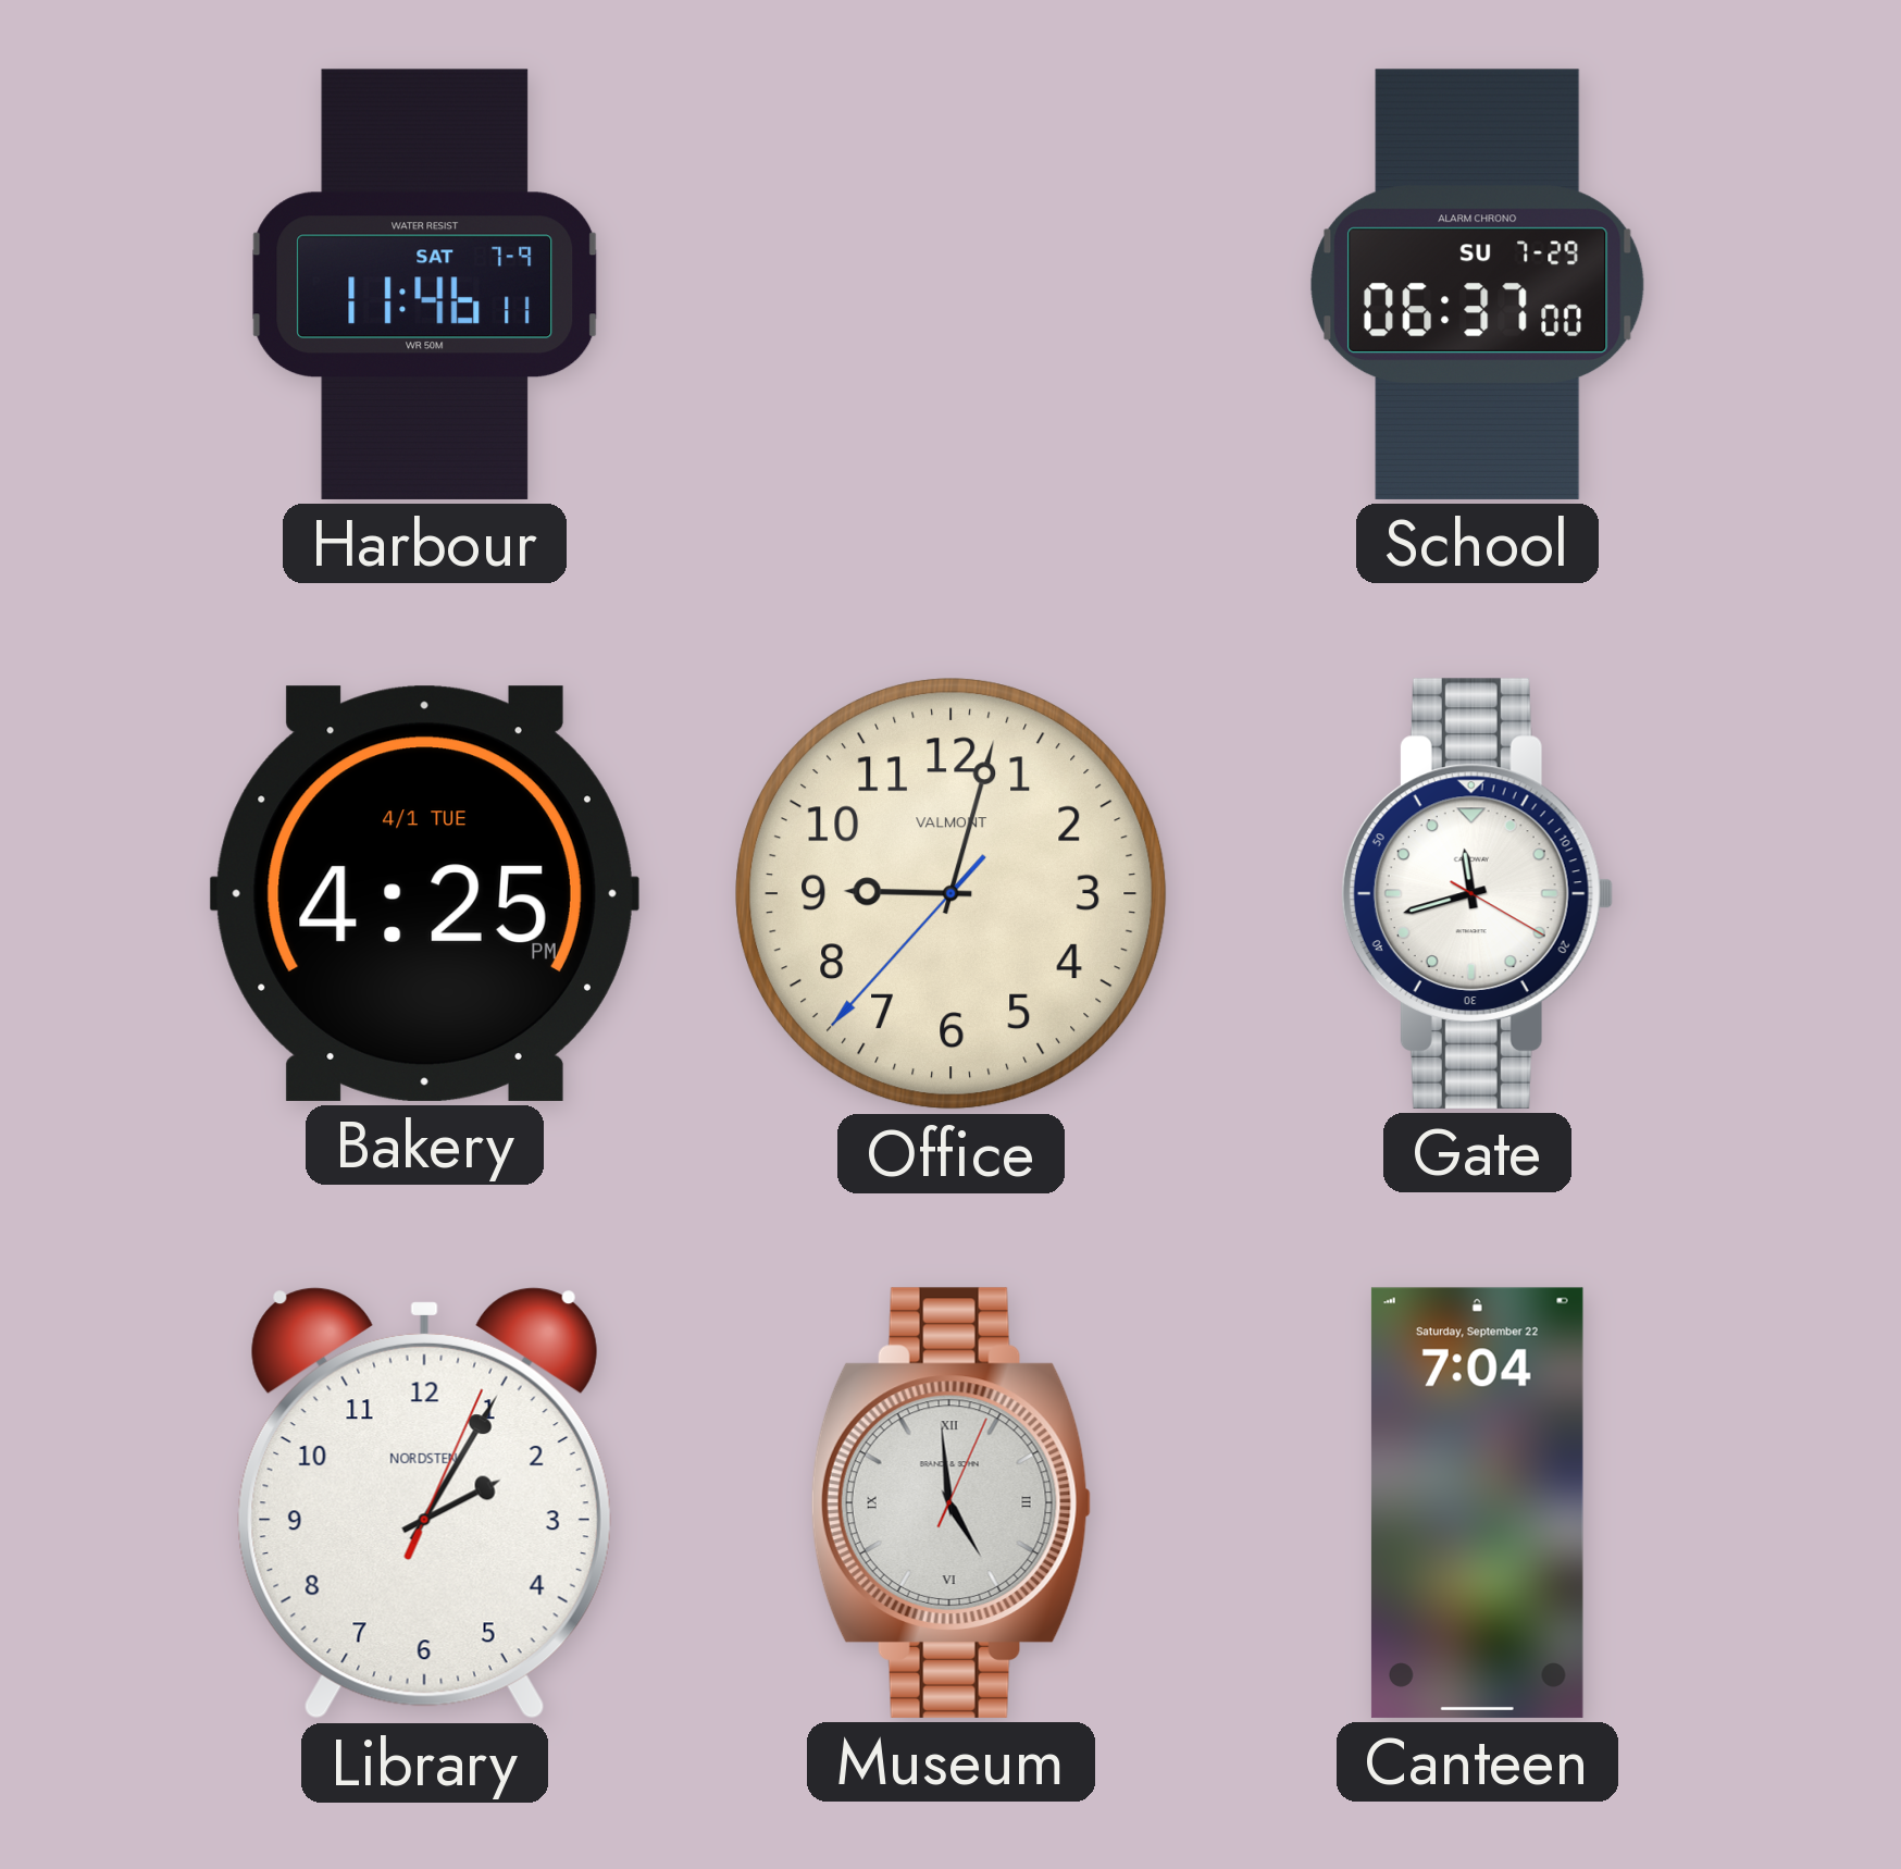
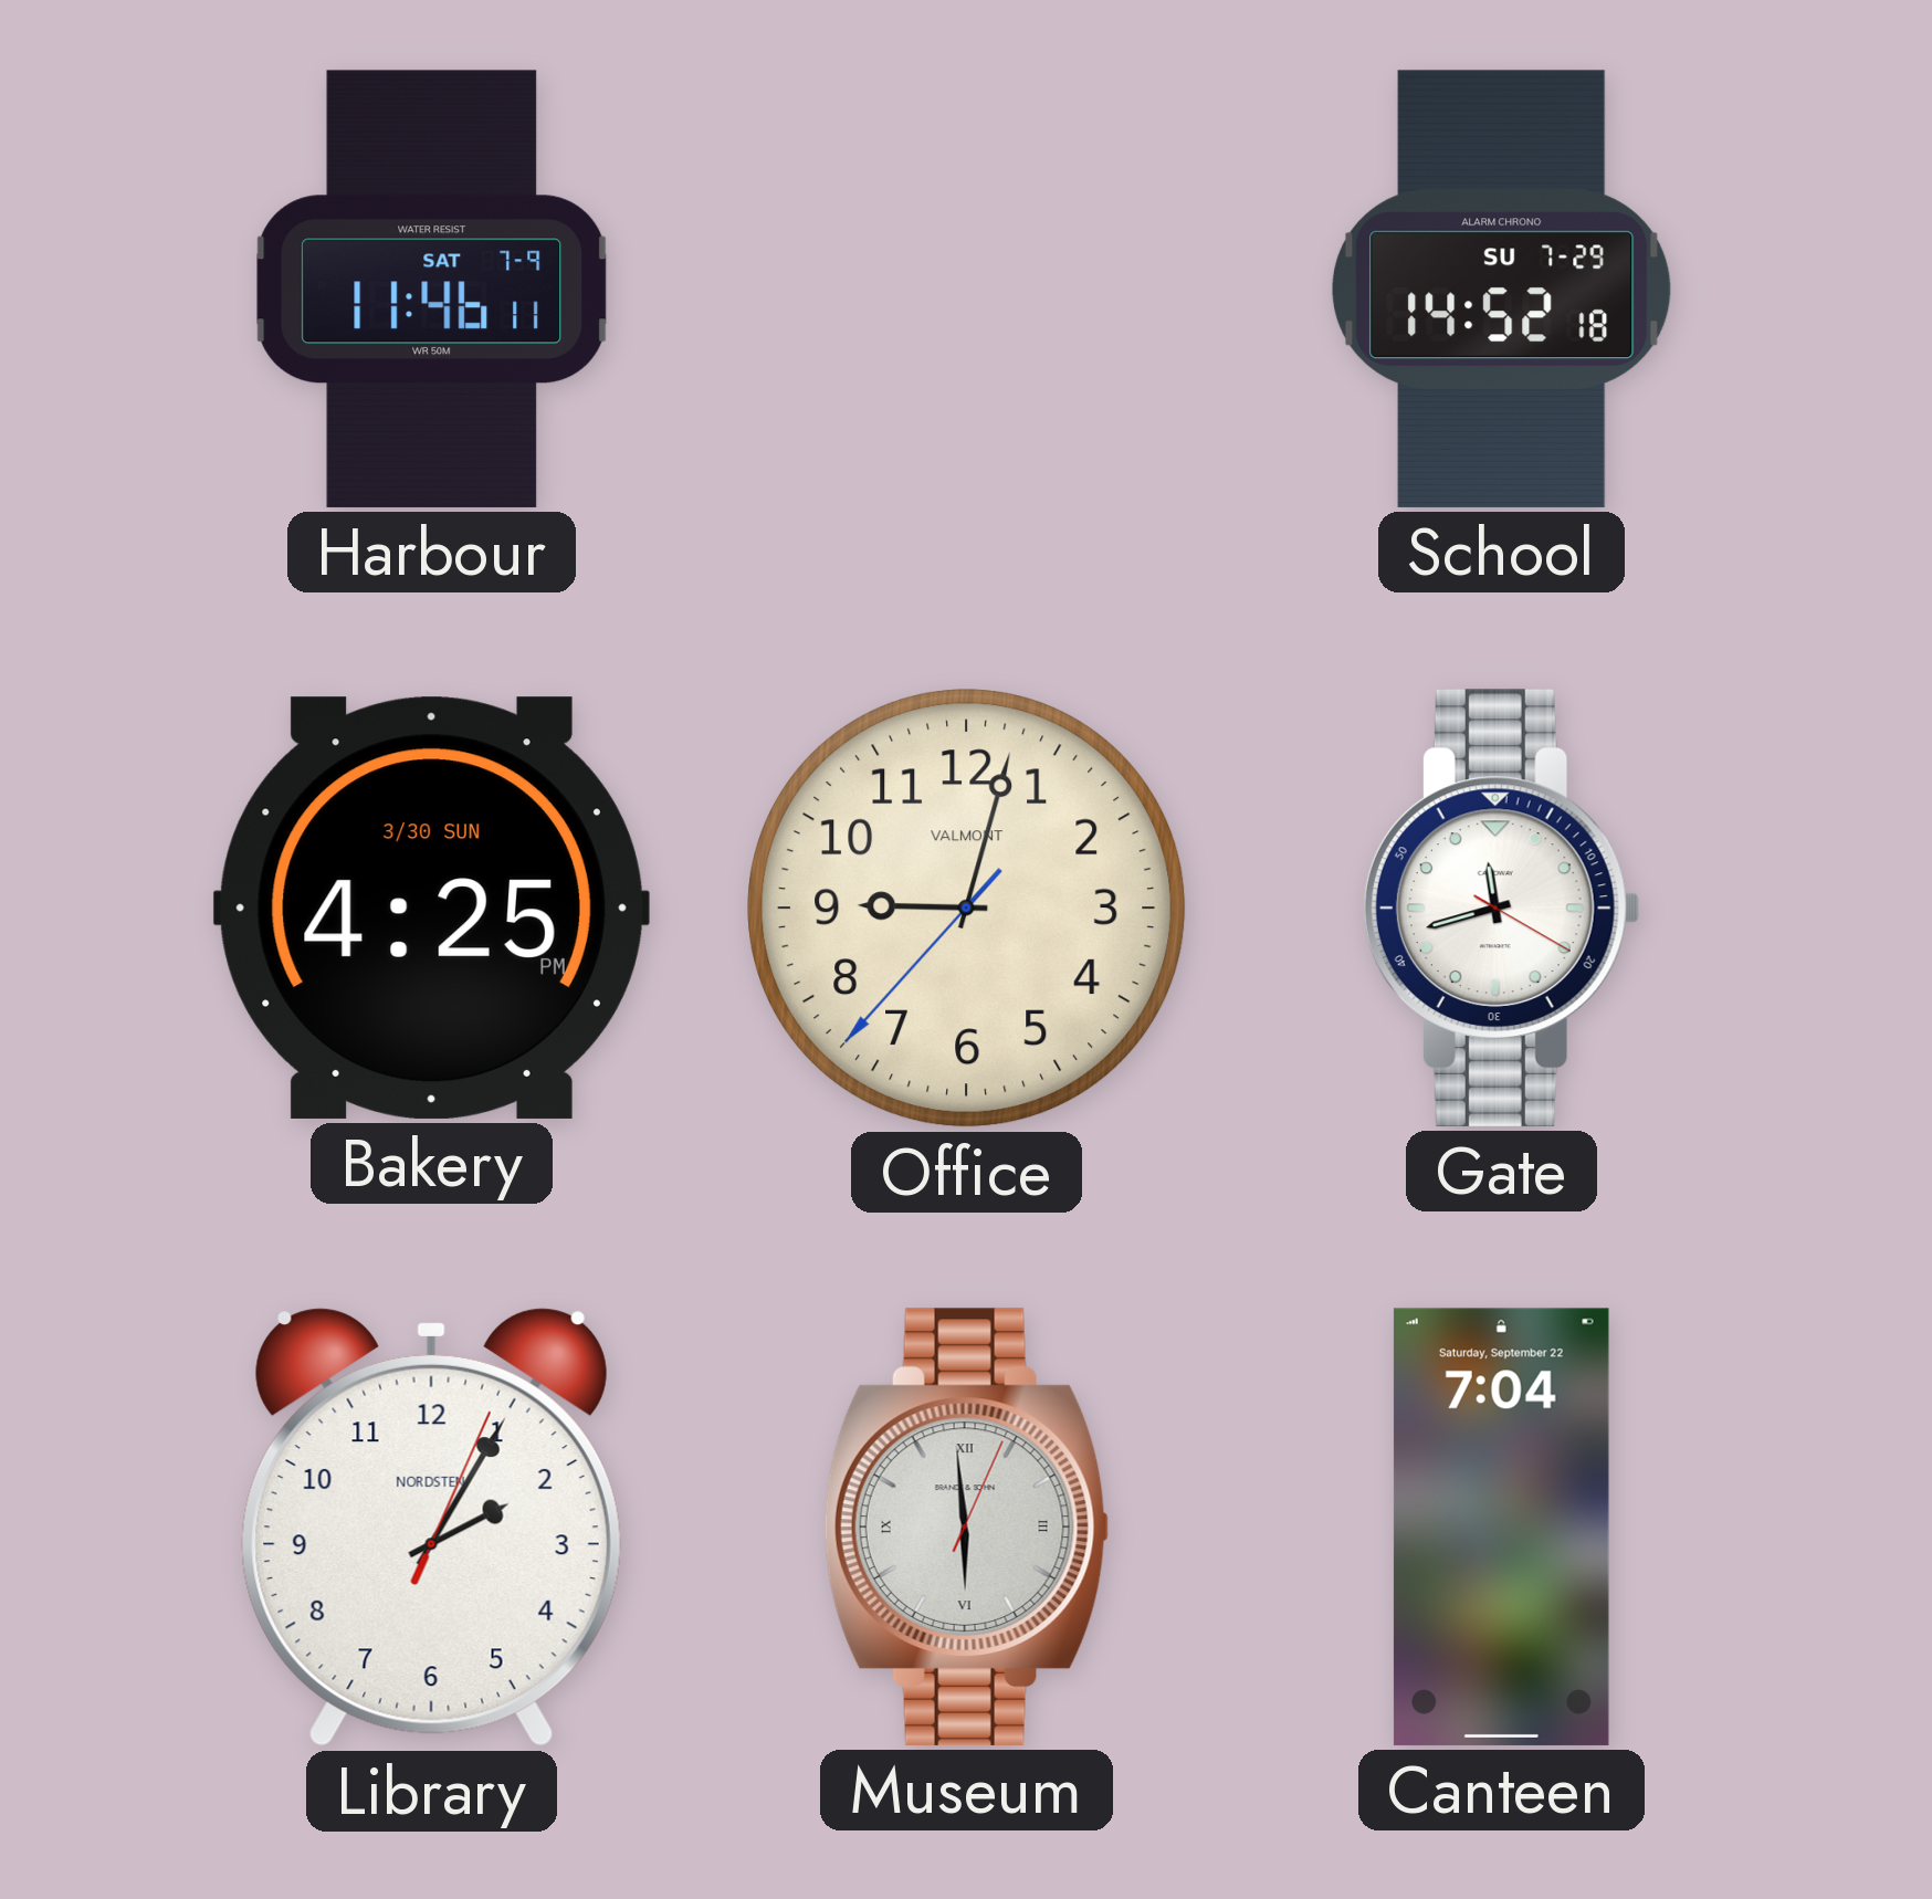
School: 06:37 -> 14:52 (1501, 288)
Bakery date: 4/1 TUE -> 3/30 SUN (431, 907)
Museum: 4:59 -> 5:59 (966, 1526)
